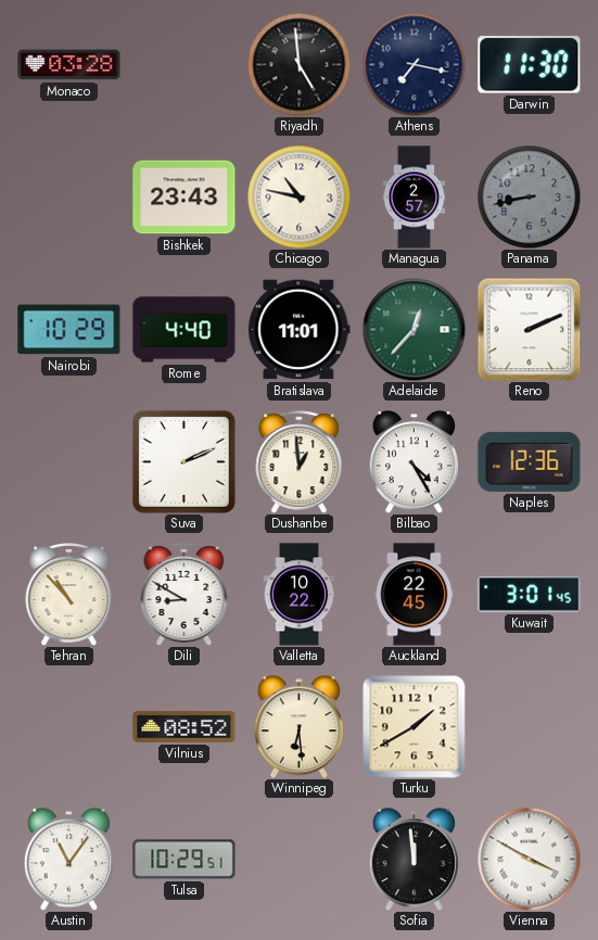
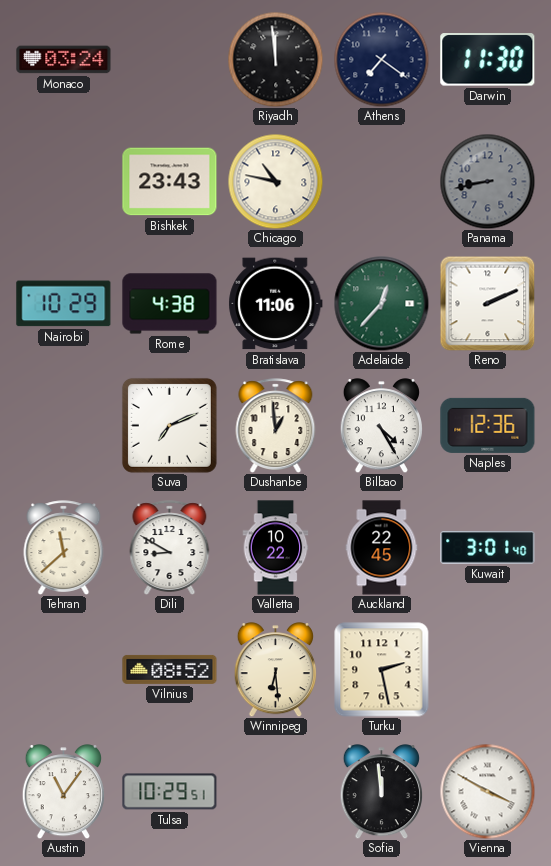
Monaco: 03:28 -> 03:24 (64, 60)
Riyadh: 4:59 -> 11:59 (275, 59)
Athens: 7:17 -> 7:21 (381, 59)
Managua: 2:57 -> none (415, 198)
Rome: 4:40 -> 4:38 (170, 304)
Bratislava: 11:01 -> 11:06 (276, 304)
Suva: 2:11 -> 7:11 (169, 425)
Tehran: 10:53 -> 11:38 (64, 547)
Kuwait: 3:01:45 -> 3:01:40 (488, 548)
Turku: 1:40 -> 2:28 (382, 670)
